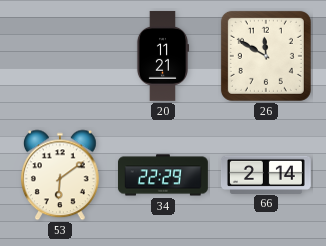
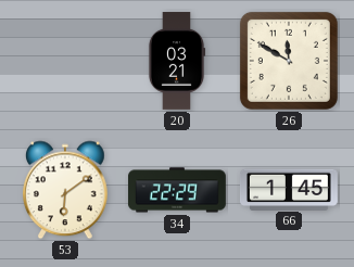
20: 11:21 -> 03:21 (177, 61)
66: 2:14 -> 1:45 (290, 189)
